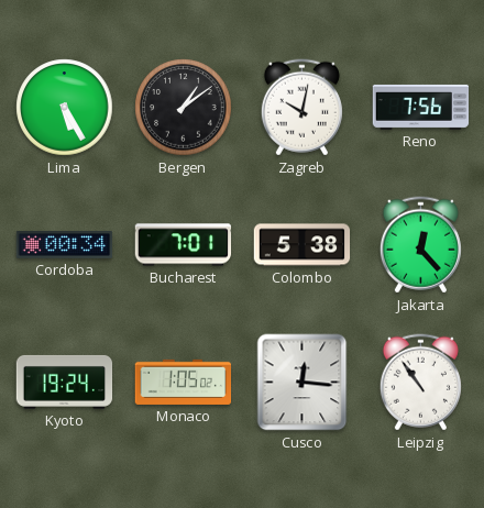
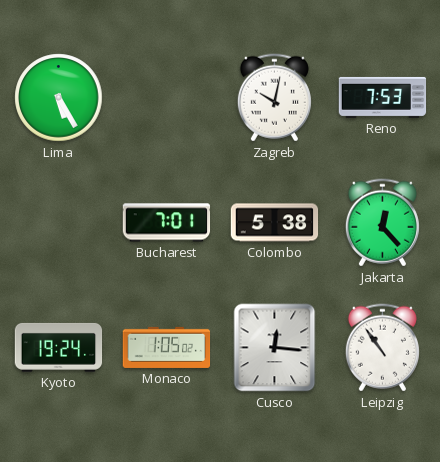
Bergen: 1:09 -> none (184, 108)
Reno: 7:56 -> 7:53 (383, 97)
Cordoba: 00:34 -> none (65, 245)
